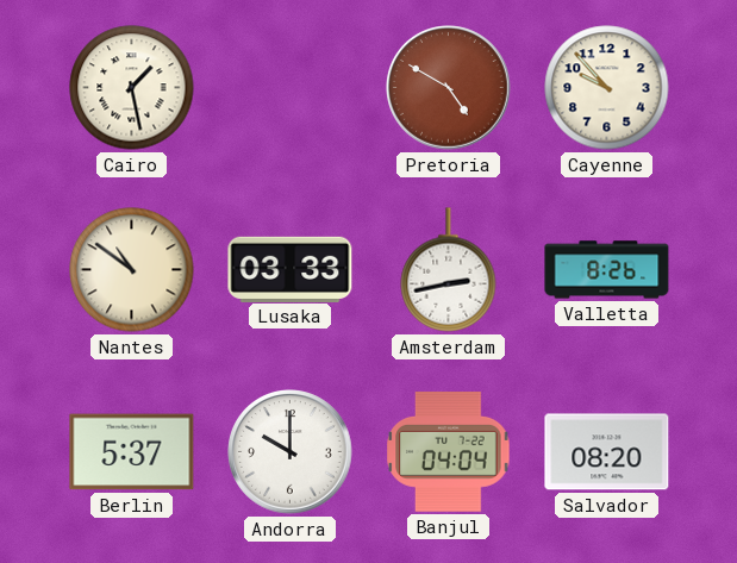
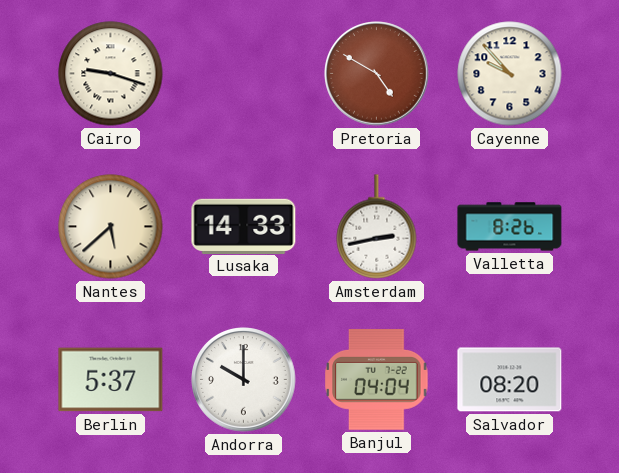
Cairo: 1:28 -> 9:18 (111, 74)
Nantes: 10:51 -> 5:38 (111, 227)
Lusaka: 03:33 -> 14:33 (244, 226)
